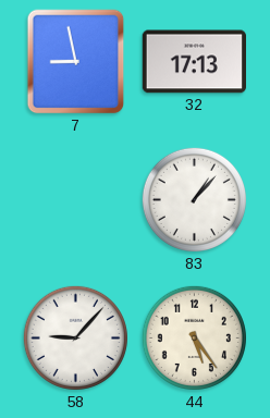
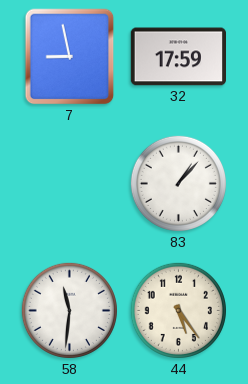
32: 17:13 -> 17:59 (178, 57)
58: 9:07 -> 11:31 (69, 310)
